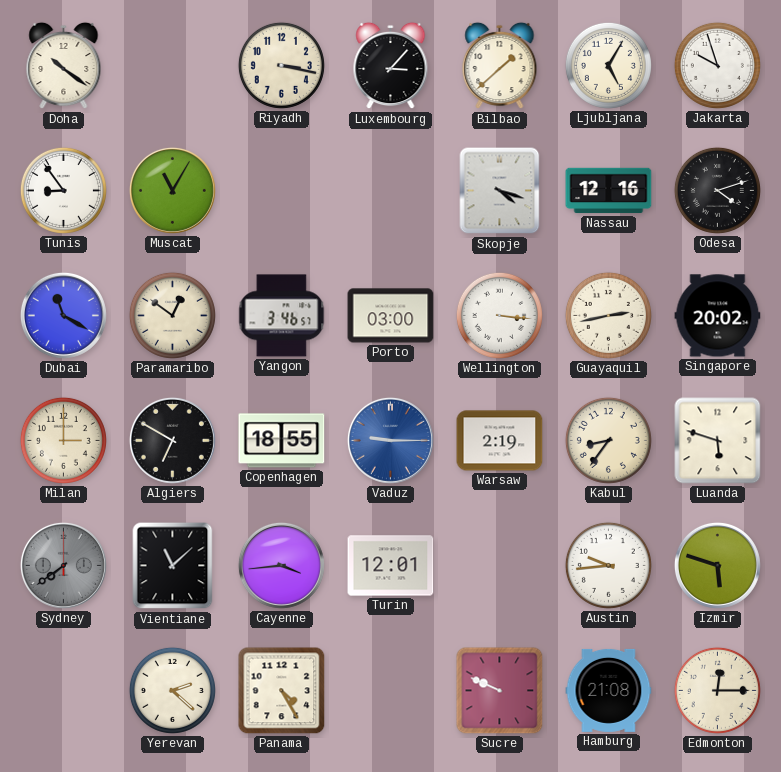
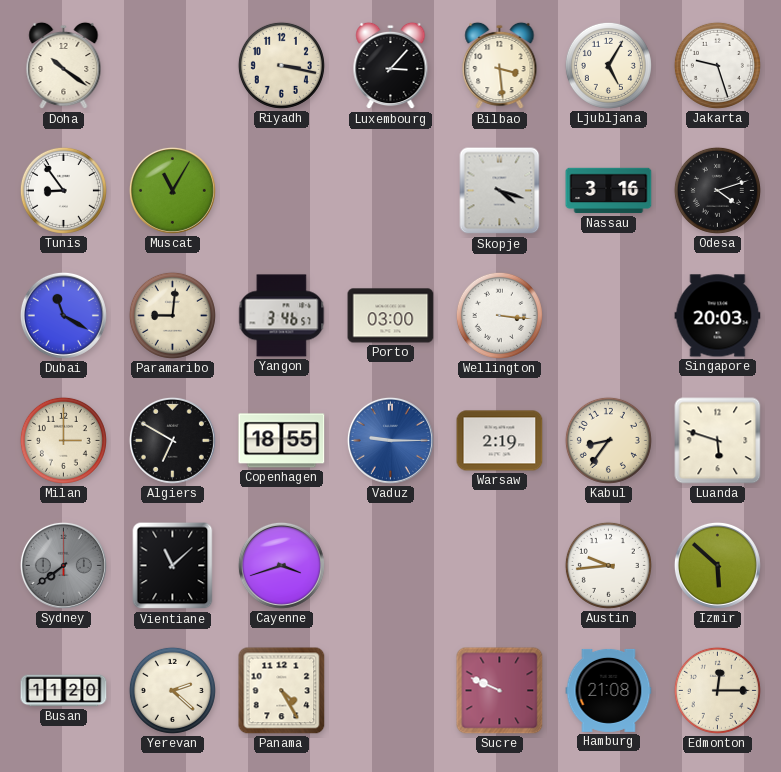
Bilbao: 1:38 -> 3:29 (500, 66)
Jakarta: 9:57 -> 9:27 (717, 65)
Nassau: 12:16 -> 3:16 (609, 191)
Paramaribo: 12:51 -> 9:01 (172, 315)
Guayaquil: 2:43 -> none (608, 315)
Singapore: 20:02 -> 20:03 (718, 316)
Cayenne: 3:44 -> 3:42 (281, 565)
Turin: 12:01 -> none (391, 566)
Izmir: 5:48 -> 5:52 (717, 565)
Busan: none -> 11:20 (64, 691)
